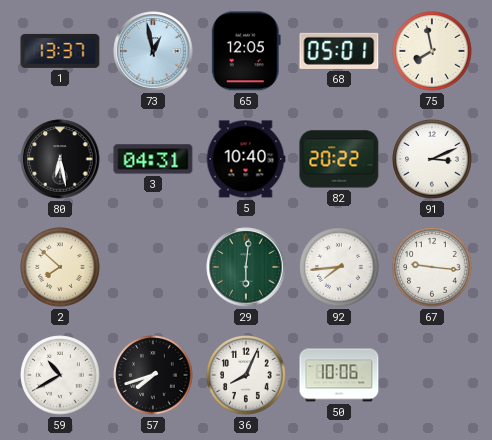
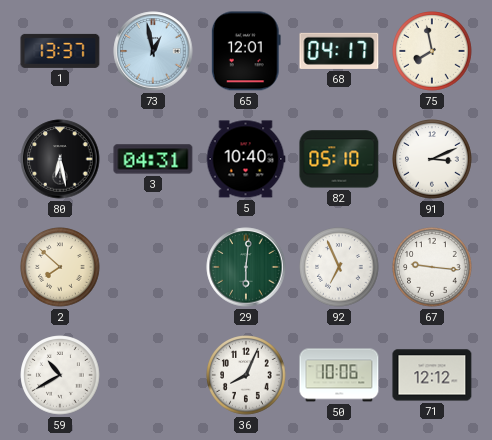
65: 12:05 -> 12:01 (246, 51)
68: 05:01 -> 04:17 (339, 51)
82: 20:22 -> 05:10 (339, 159)
92: 7:44 -> 6:56 (339, 267)
57: 7:42 -> none (153, 375)
71: none -> 12:12 (432, 375)
